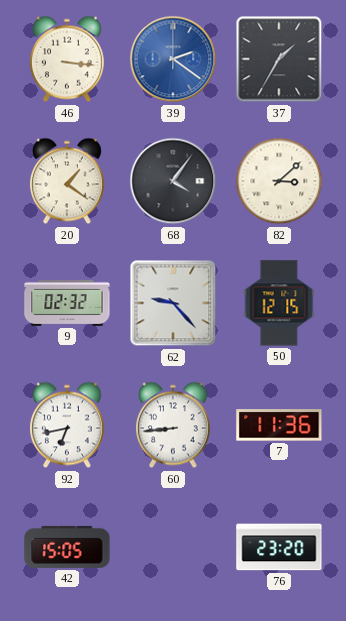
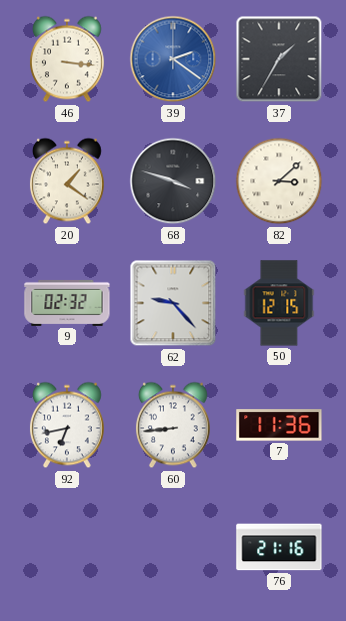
68: 4:06 -> 3:48 (173, 181)
42: 15:05 -> none (67, 547)
76: 23:20 -> 21:16 (279, 547)
